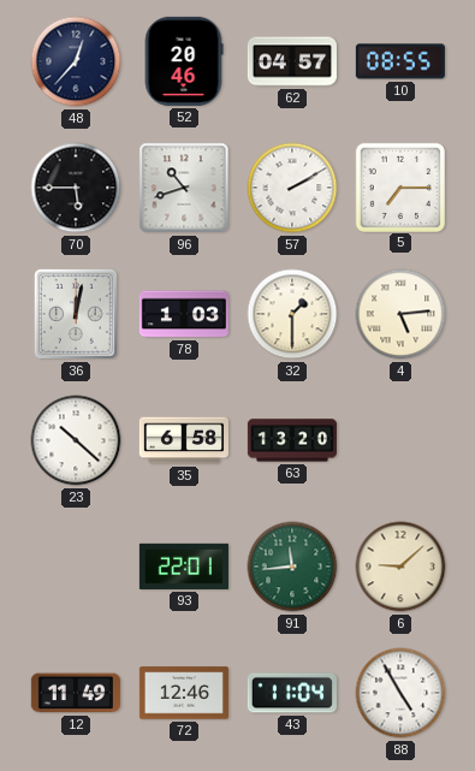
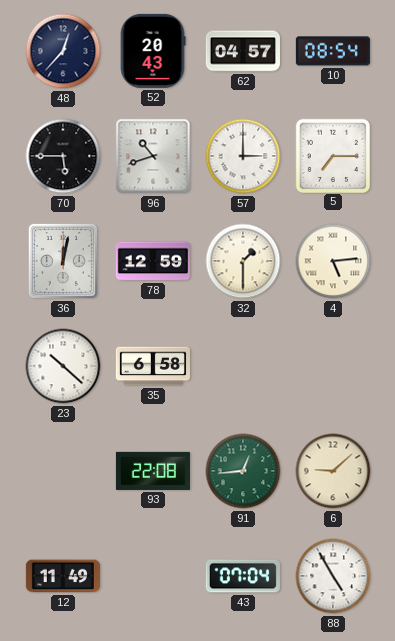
52: 20:46 -> 20:43 (153, 51)
10: 08:55 -> 08:54 (333, 51)
57: 2:10 -> 3:00 (243, 156)
78: 1:03 -> 12:59 (153, 261)
63: 13:20 -> none (292, 440)
93: 22:01 -> 22:08 (153, 471)
91: 11:44 -> 12:44 (243, 471)
72: 12:46 -> none (184, 693)
43: 11:04 -> 07:04 (243, 576)
